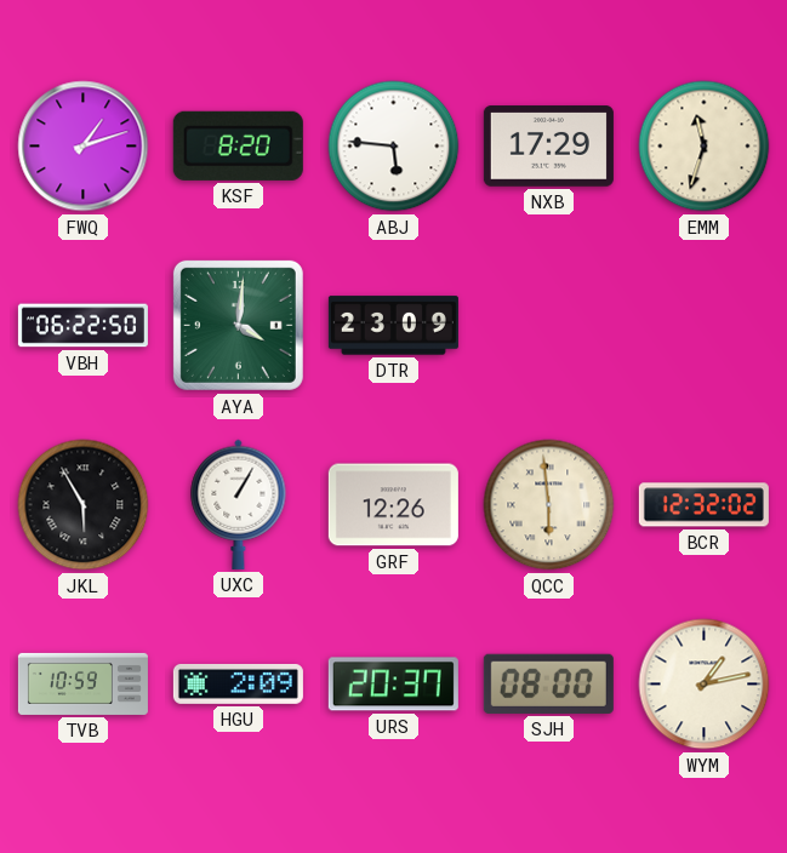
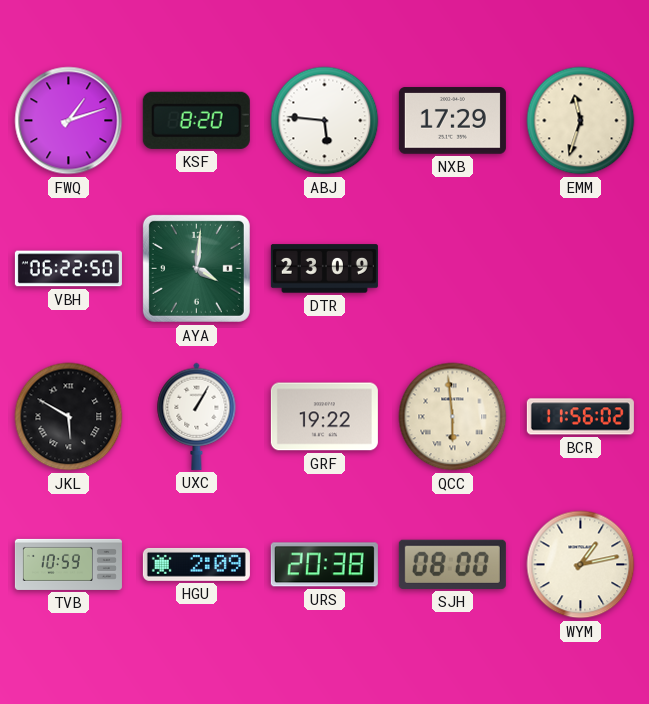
JKL: 5:55 -> 5:50 (69, 417)
GRF: 12:26 -> 19:22 (324, 417)
BCR: 12:32 -> 11:56 (580, 417)
URS: 20:37 -> 20:38 (324, 565)
